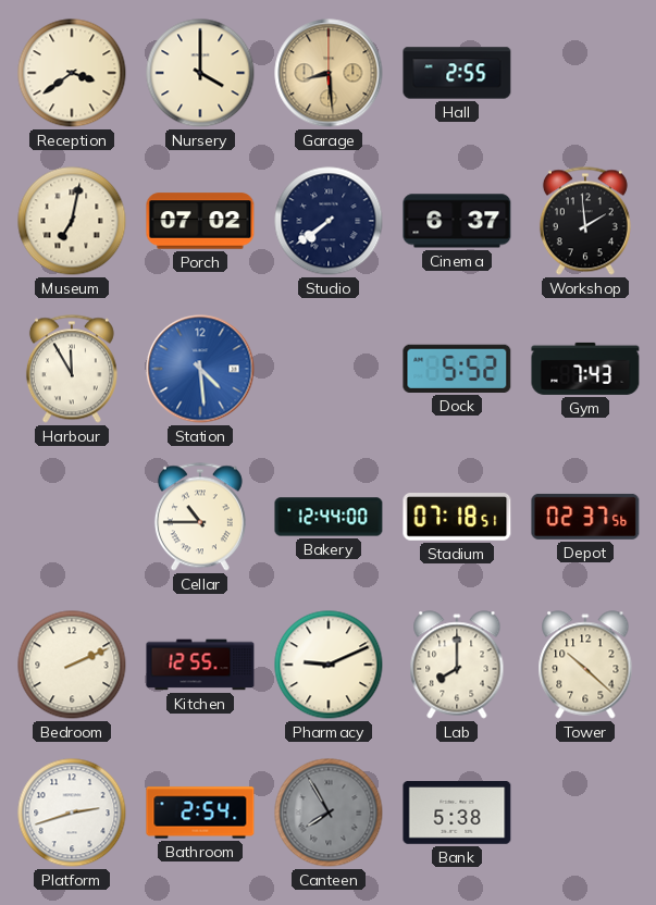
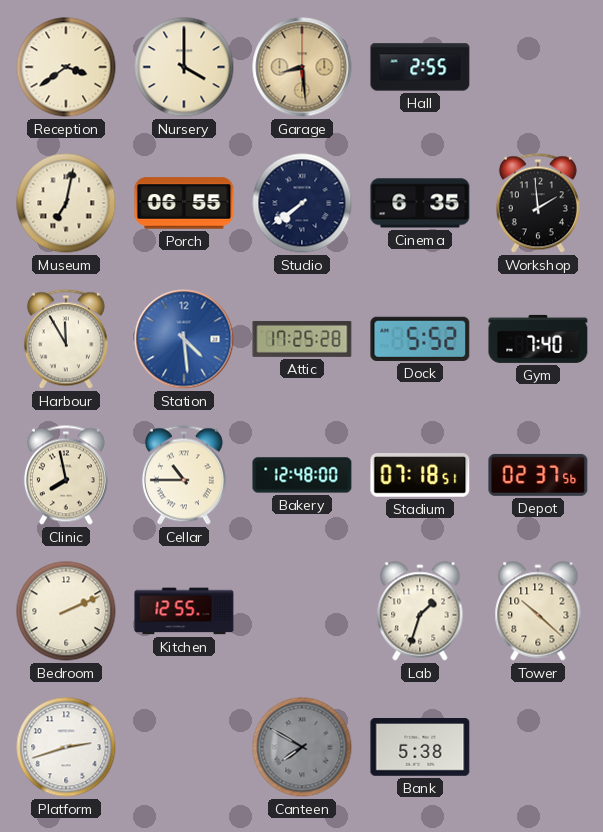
Porch: 07:02 -> 06:55 (184, 203)
Cinema: 6:37 -> 6:35 (420, 203)
Attic: none -> 17:25 (302, 339)
Gym: 7:43 -> 7:40 (538, 339)
Clinic: none -> 7:58 (66, 475)
Bakery: 12:44 -> 12:48 (302, 475)
Pharmacy: 9:11 -> none (329, 665)
Lab: 8:00 -> 1:33 (420, 611)
Bathroom: 2:54 -> none (200, 813)
Canteen: 7:55 -> 7:50 (302, 747)
